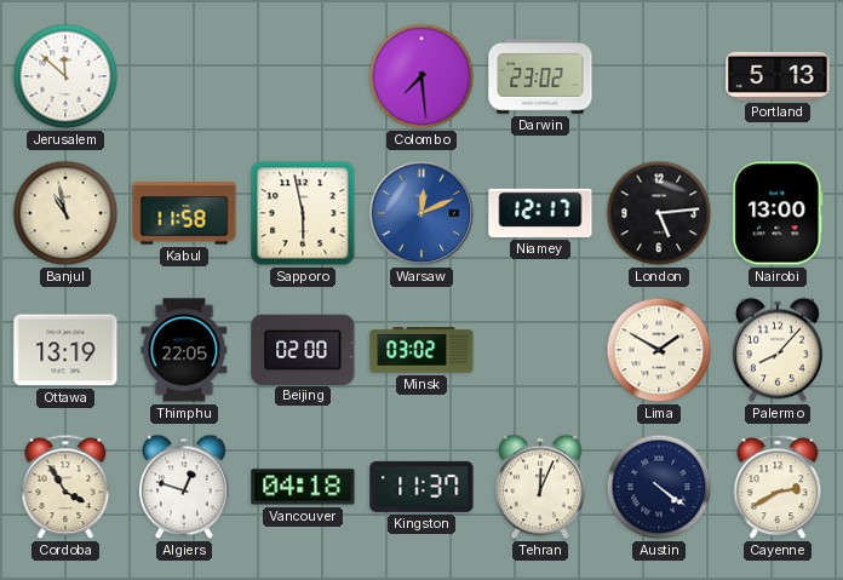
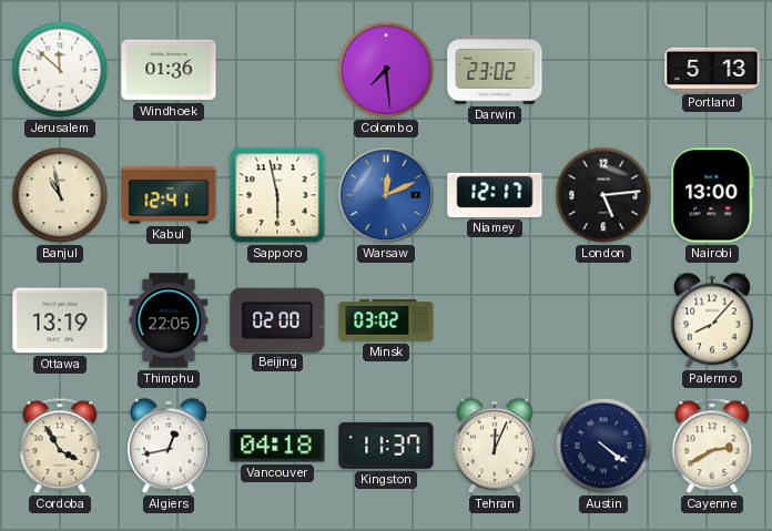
Windhoek: none -> 01:36 (169, 70)
Kabul: 11:58 -> 12:41 (169, 195)
Lima: 1:50 -> none (659, 350)
Algiers: 12:48 -> 12:43 (170, 446)
